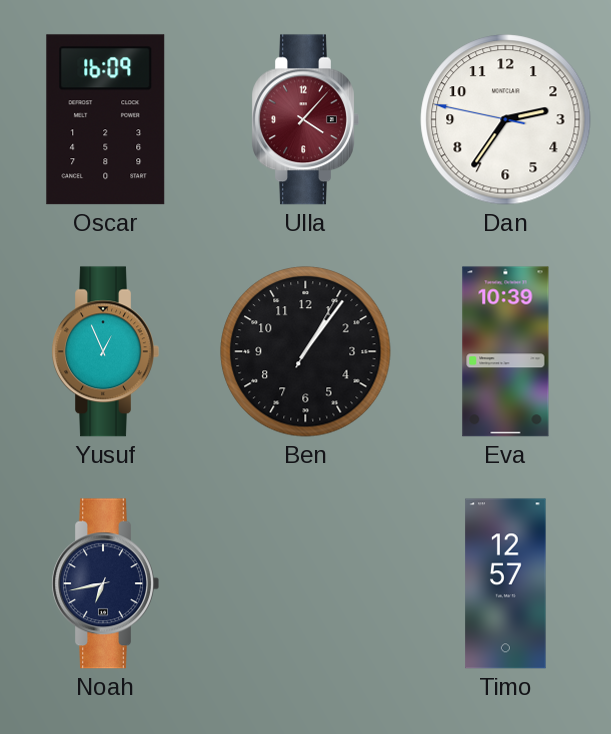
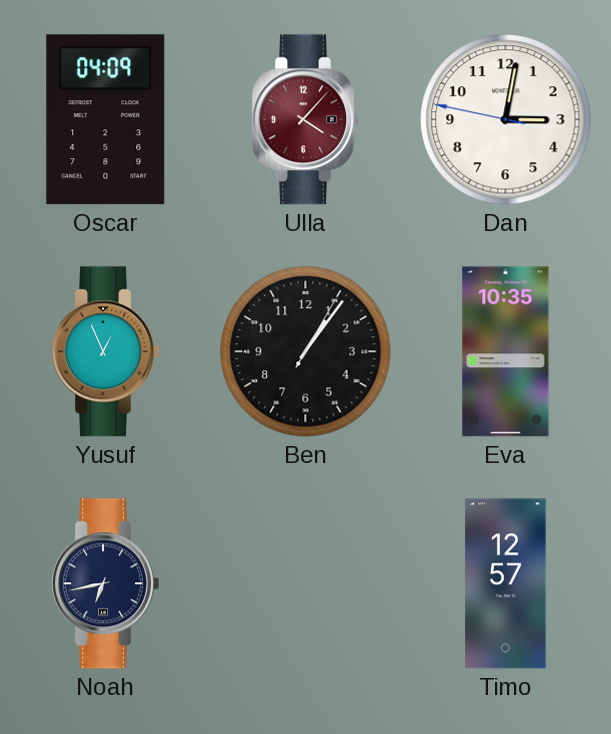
Oscar: 16:09 -> 04:09 (106, 120)
Dan: 2:35 -> 3:01 (506, 120)
Eva: 10:39 -> 10:35 (506, 352)
